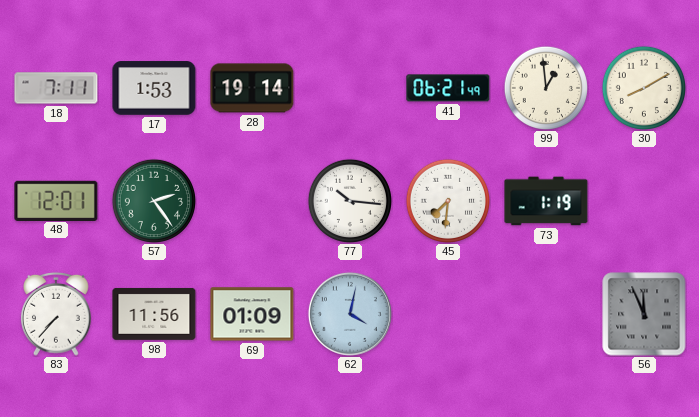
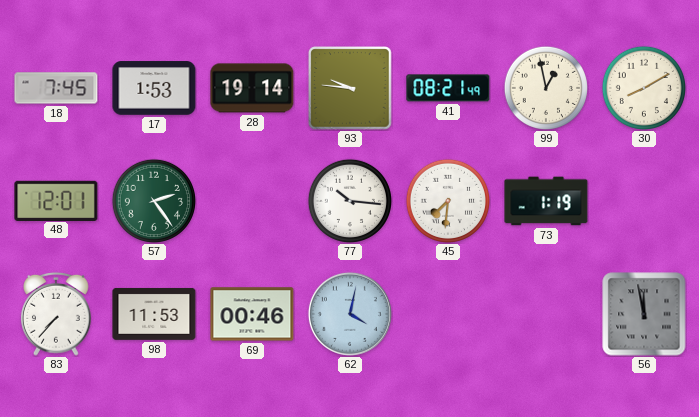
18: 7:11 -> 7:45 (56, 88)
93: none -> 9:46 (350, 88)
41: 06:21 -> 08:21 (448, 88)
99: 12:59 -> 12:58 (546, 88)
98: 11:56 -> 11:53 (154, 314)
69: 01:09 -> 00:46 (252, 314)
56: 11:56 -> 11:58 (644, 314)
